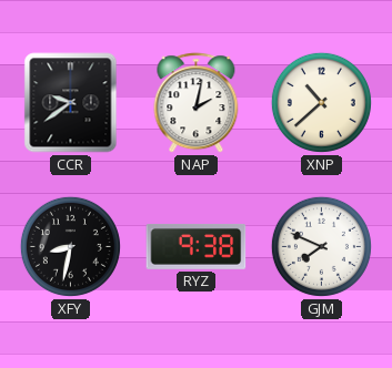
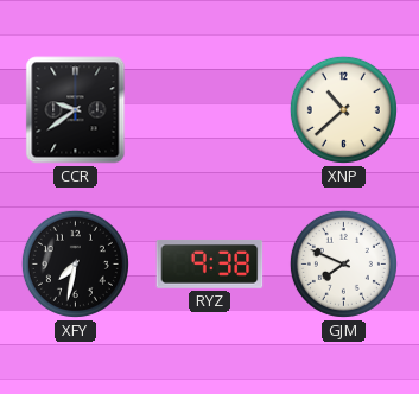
NAP: 2:02 -> none (197, 103)
XFY: 8:32 -> 7:32 (75, 263)
